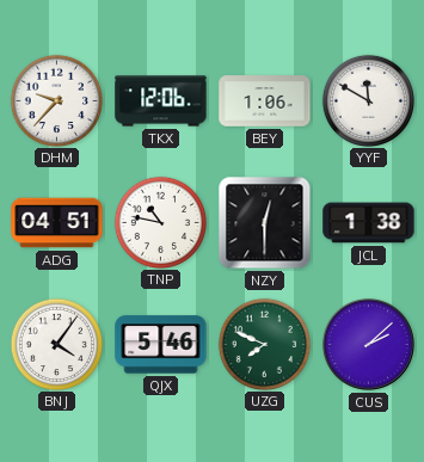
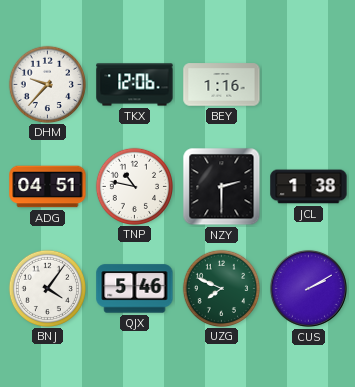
BEY: 1:06 -> 1:16 (222, 85)
YYF: 11:50 -> none (368, 100)
NZY: 12:30 -> 2:30 (222, 187)
CUS: 2:08 -> 2:10 (308, 288)
